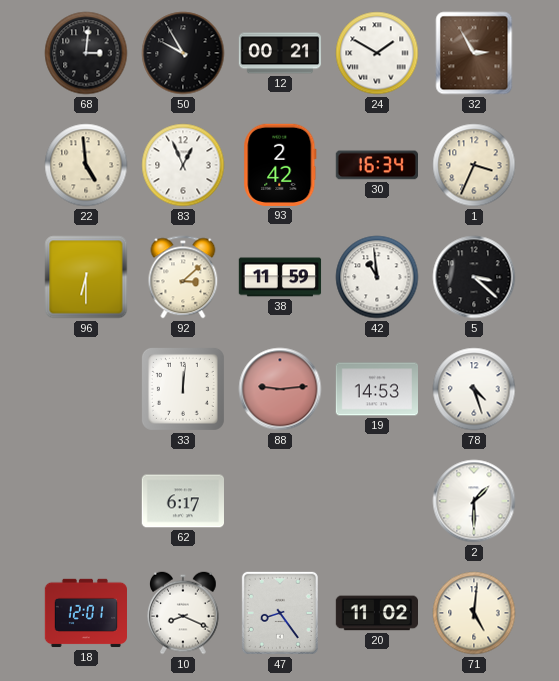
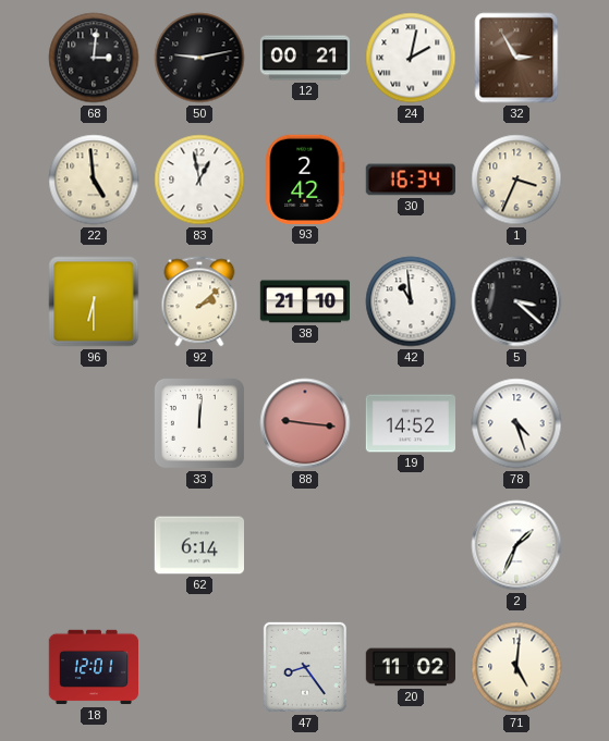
50: 9:55 -> 9:13 (199, 58)
24: 1:50 -> 2:02 (411, 58)
83: 12:56 -> 12:58 (199, 180)
92: 3:08 -> 2:08 (199, 301)
38: 11:59 -> 21:10 (305, 301)
88: 9:14 -> 9:16 (305, 423)
19: 14:53 -> 14:52 (411, 423)
62: 6:17 -> 6:14 (198, 545)
2: 1:30 -> 1:34 (516, 545)
10: 8:19 -> none (183, 613)
